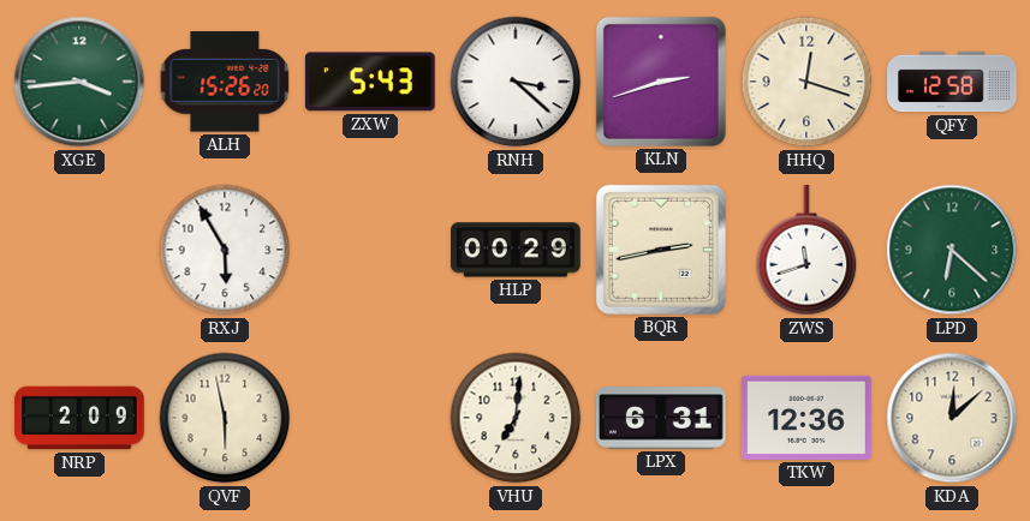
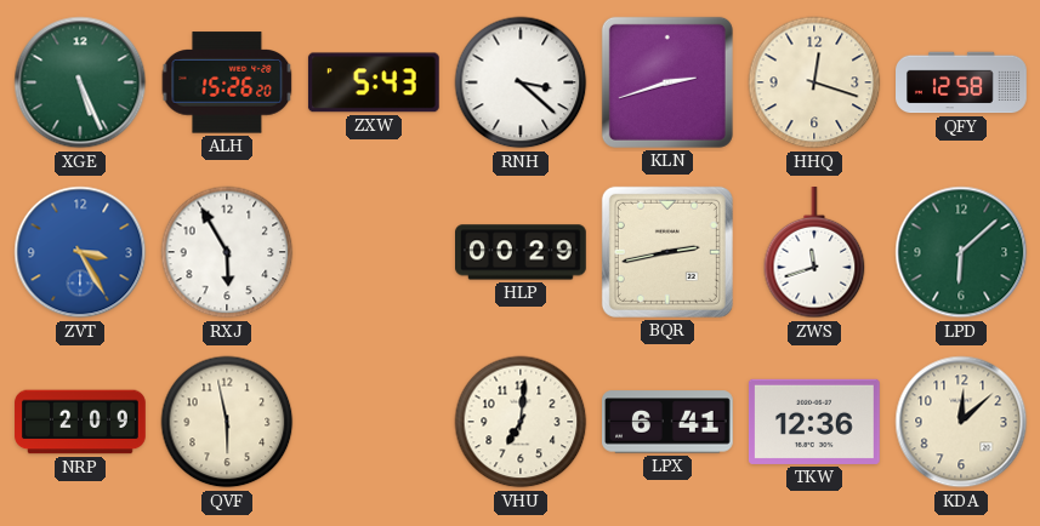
XGE: 3:44 -> 5:26 (80, 82)
ZVT: none -> 3:25 (80, 252)
LPD: 6:22 -> 6:08 (961, 252)
LPX: 6:31 -> 6:41 (669, 422)
